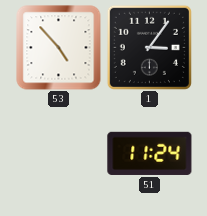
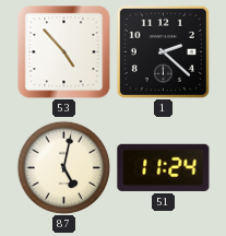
1: 3:06 -> 2:22 (163, 51)
87: none -> 5:02 (63, 167)
